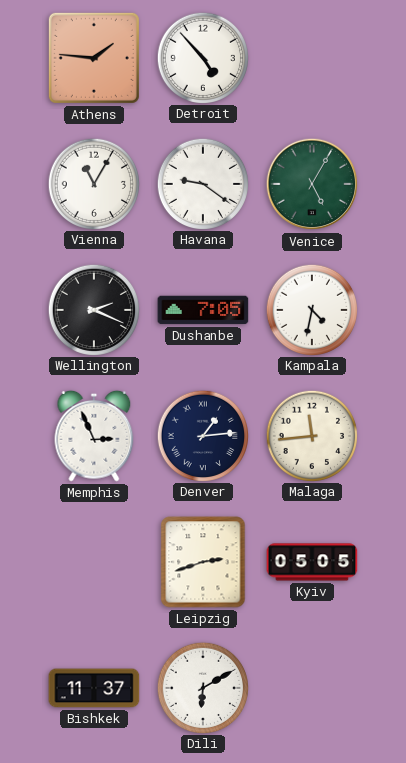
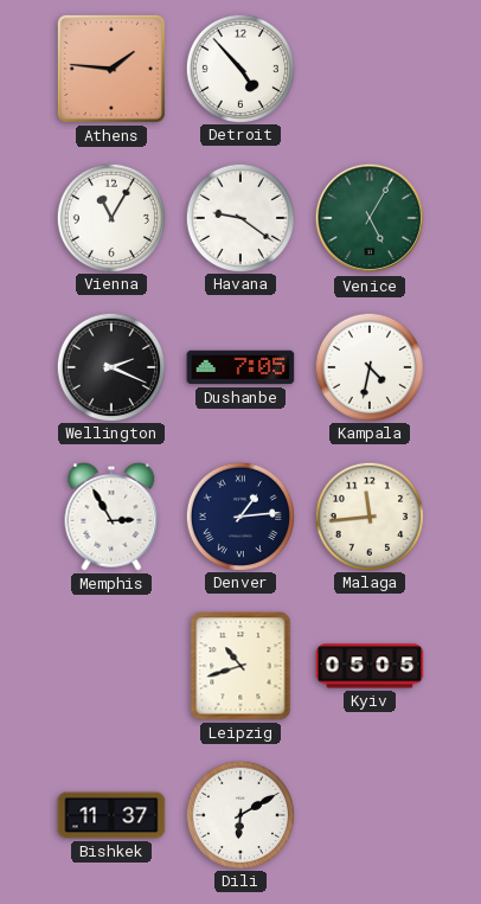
Memphis: 2:56 -> 2:55 (111, 517)
Leipzig: 2:42 -> 10:42 (240, 666)
